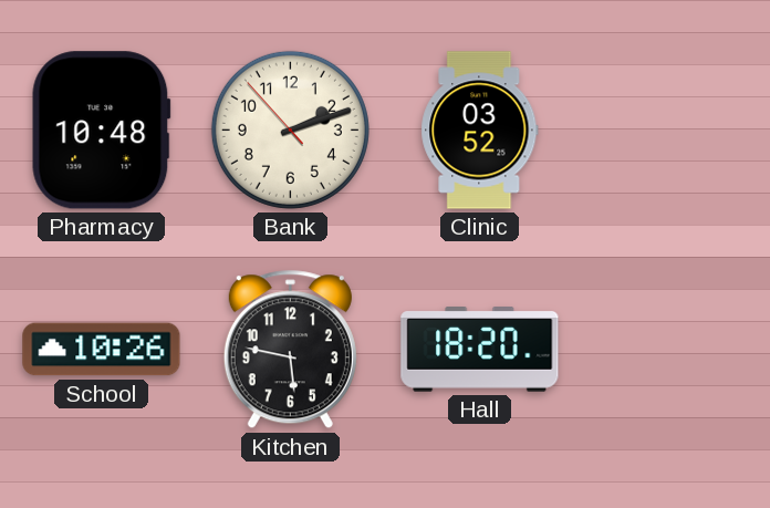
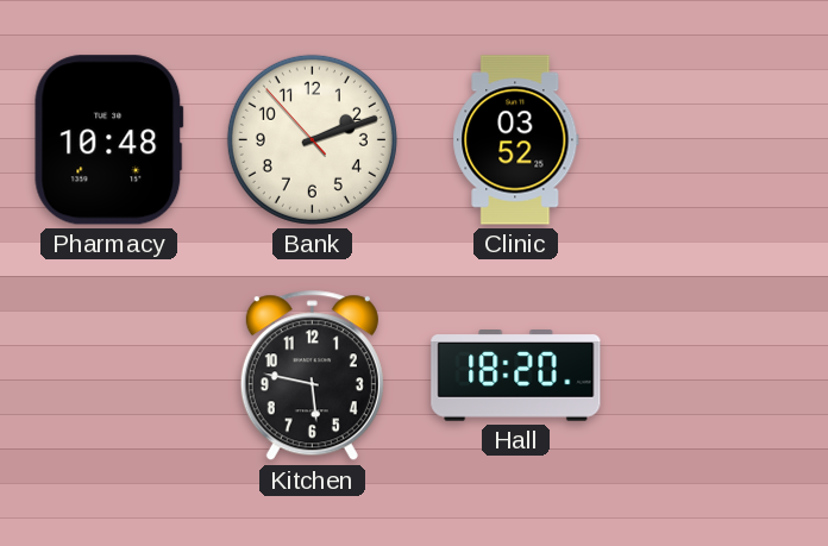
School: 10:26 -> none (102, 350)
